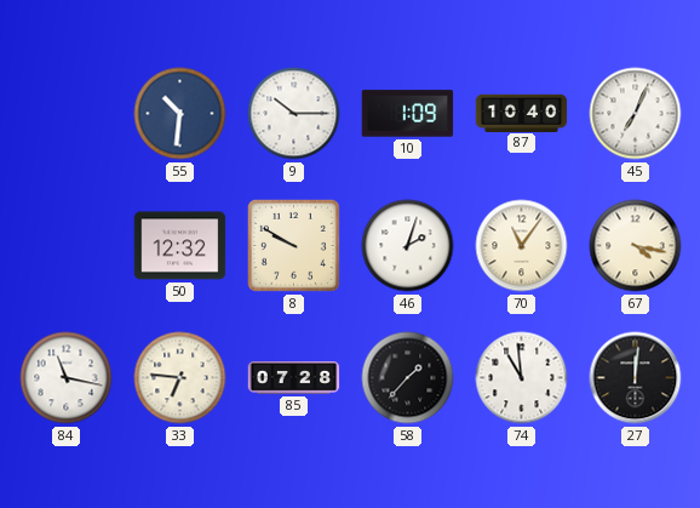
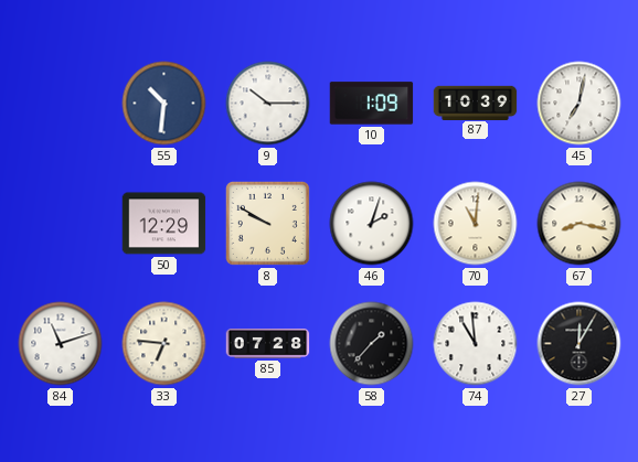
87: 10:40 -> 10:39 (476, 103)
45: 7:04 -> 7:02 (579, 104)
50: 12:32 -> 12:29 (164, 224)
70: 11:06 -> 11:01 (476, 224)
67: 4:17 -> 8:17 (579, 224)
84: 11:17 -> 11:12 (61, 344)
27: 12:01 -> 12:05 (579, 344)
